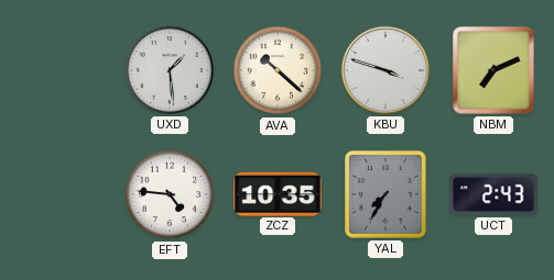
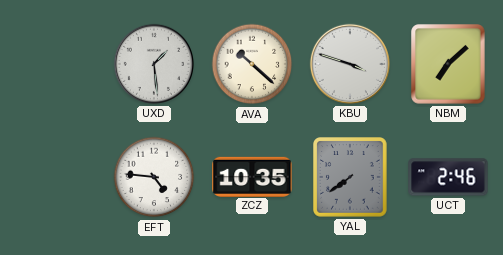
NBM: 7:11 -> 7:08 (448, 64)
YAL: 7:35 -> 7:39 (351, 178)
UCT: 2:43 -> 2:46 (448, 177)
